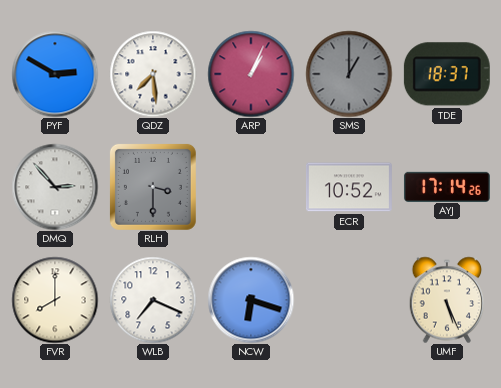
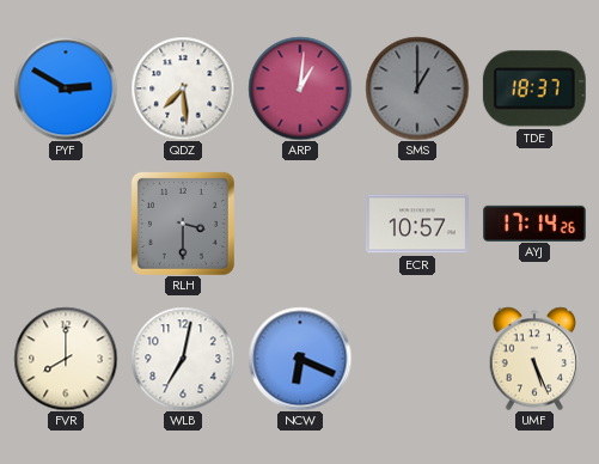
ARP: 1:04 -> 1:01 (300, 88)
DMQ: 2:53 -> none (55, 187)
ECR: 10:52 -> 10:57 (417, 224)
WLB: 7:19 -> 7:02 (183, 359)
NCW: 6:18 -> 6:19 (300, 359)
